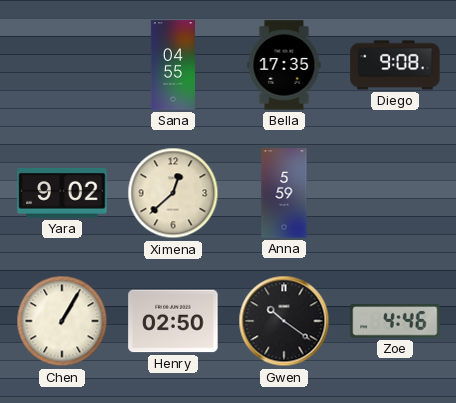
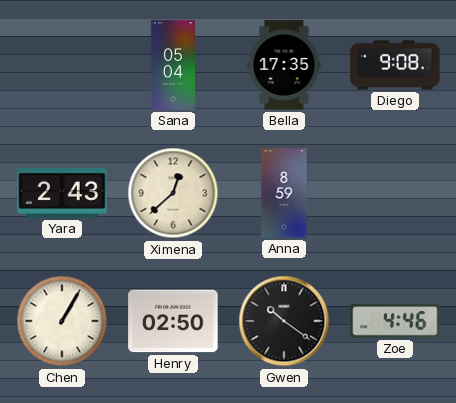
Sana: 04:55 -> 05:04 (173, 65)
Yara: 9:02 -> 2:43 (62, 193)
Anna: 5:59 -> 8:59 (284, 193)
